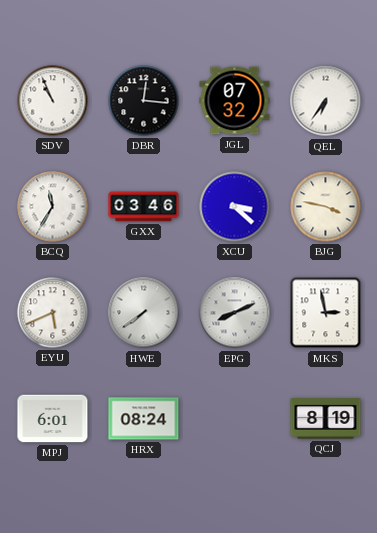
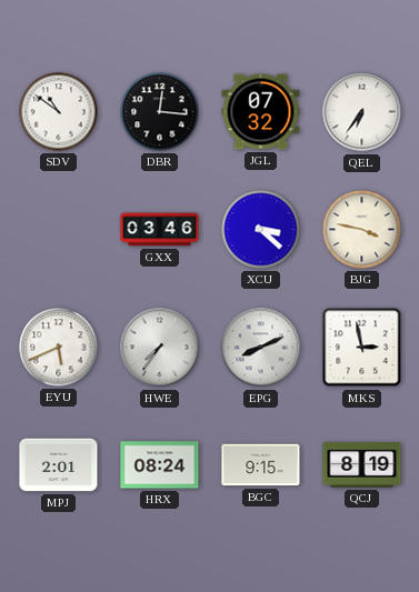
SDV: 10:56 -> 10:51 (59, 112)
BCQ: 11:35 -> none (53, 207)
HWE: 7:39 -> 7:36 (160, 348)
MPJ: 6:01 -> 2:01 (59, 465)
BGC: none -> 9:15 (261, 465)
